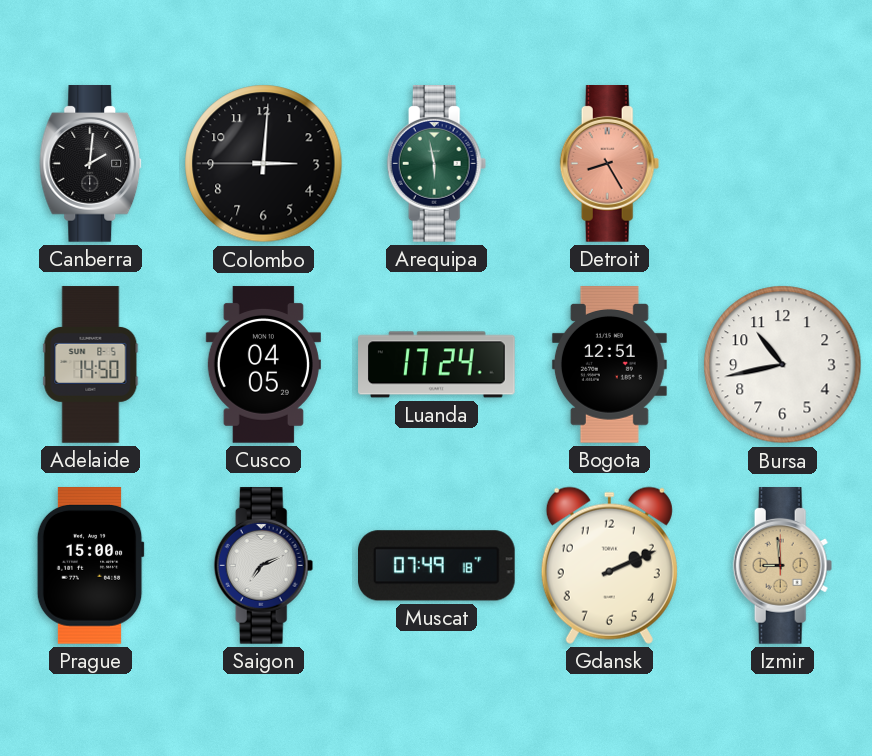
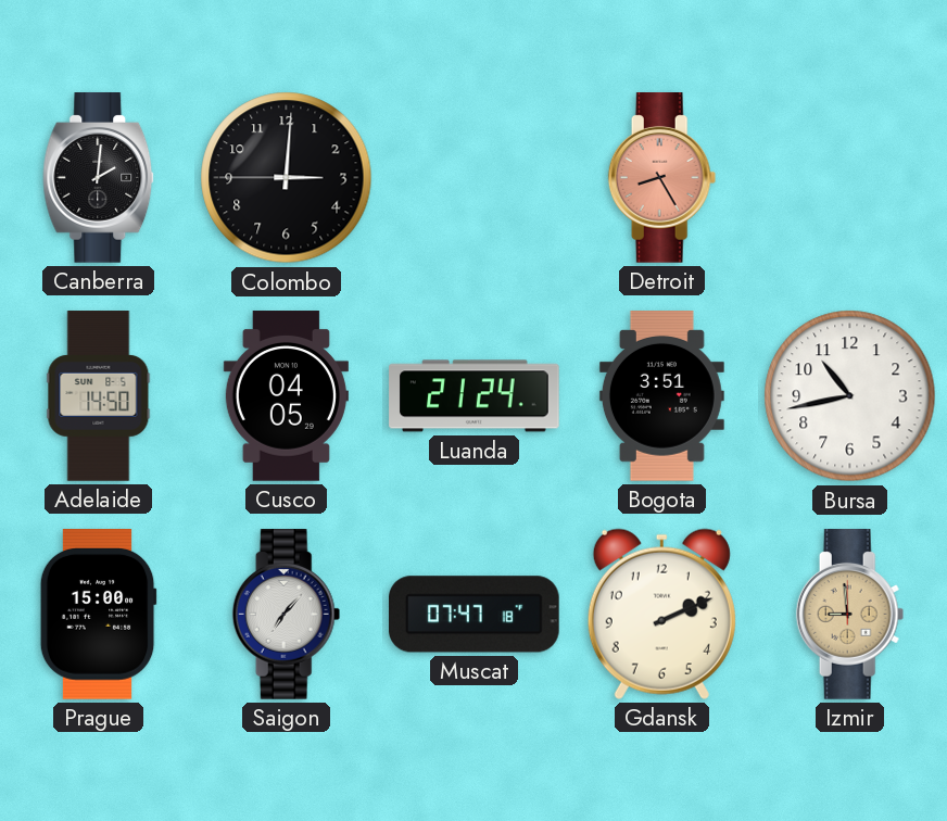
Arequipa: 5:58 -> none (437, 164)
Luanda: 17:24 -> 21:24 (475, 396)
Bogota: 12:51 -> 3:51 (661, 396)
Saigon: 7:11 -> 7:07 (287, 615)
Muscat: 07:49 -> 07:47 (475, 615)
